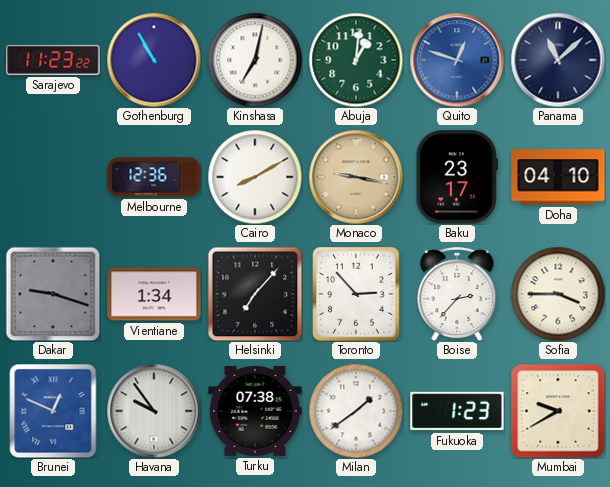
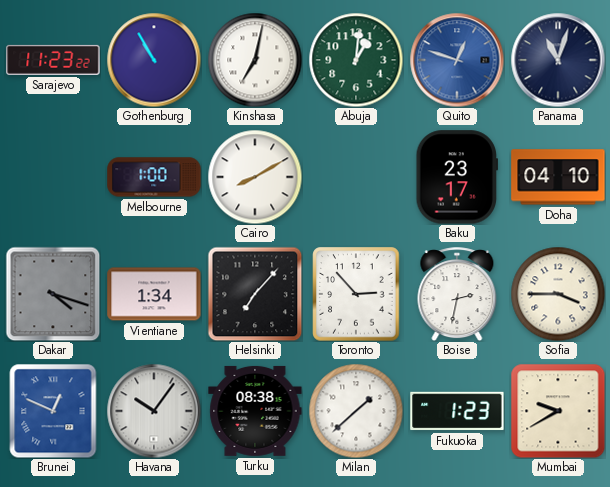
Panama: 11:08 -> 11:03 (558, 60)
Melbourne: 12:36 -> 1:00 (154, 177)
Monaco: 9:17 -> none (356, 177)
Dakar: 9:18 -> 4:18 (53, 294)
Boise: 2:37 -> 2:32 (457, 294)
Havana: 9:54 -> 10:06 (154, 411)
Turku: 07:38 -> 08:38 (255, 411)
Milan: 1:39 -> 1:38 (356, 411)
